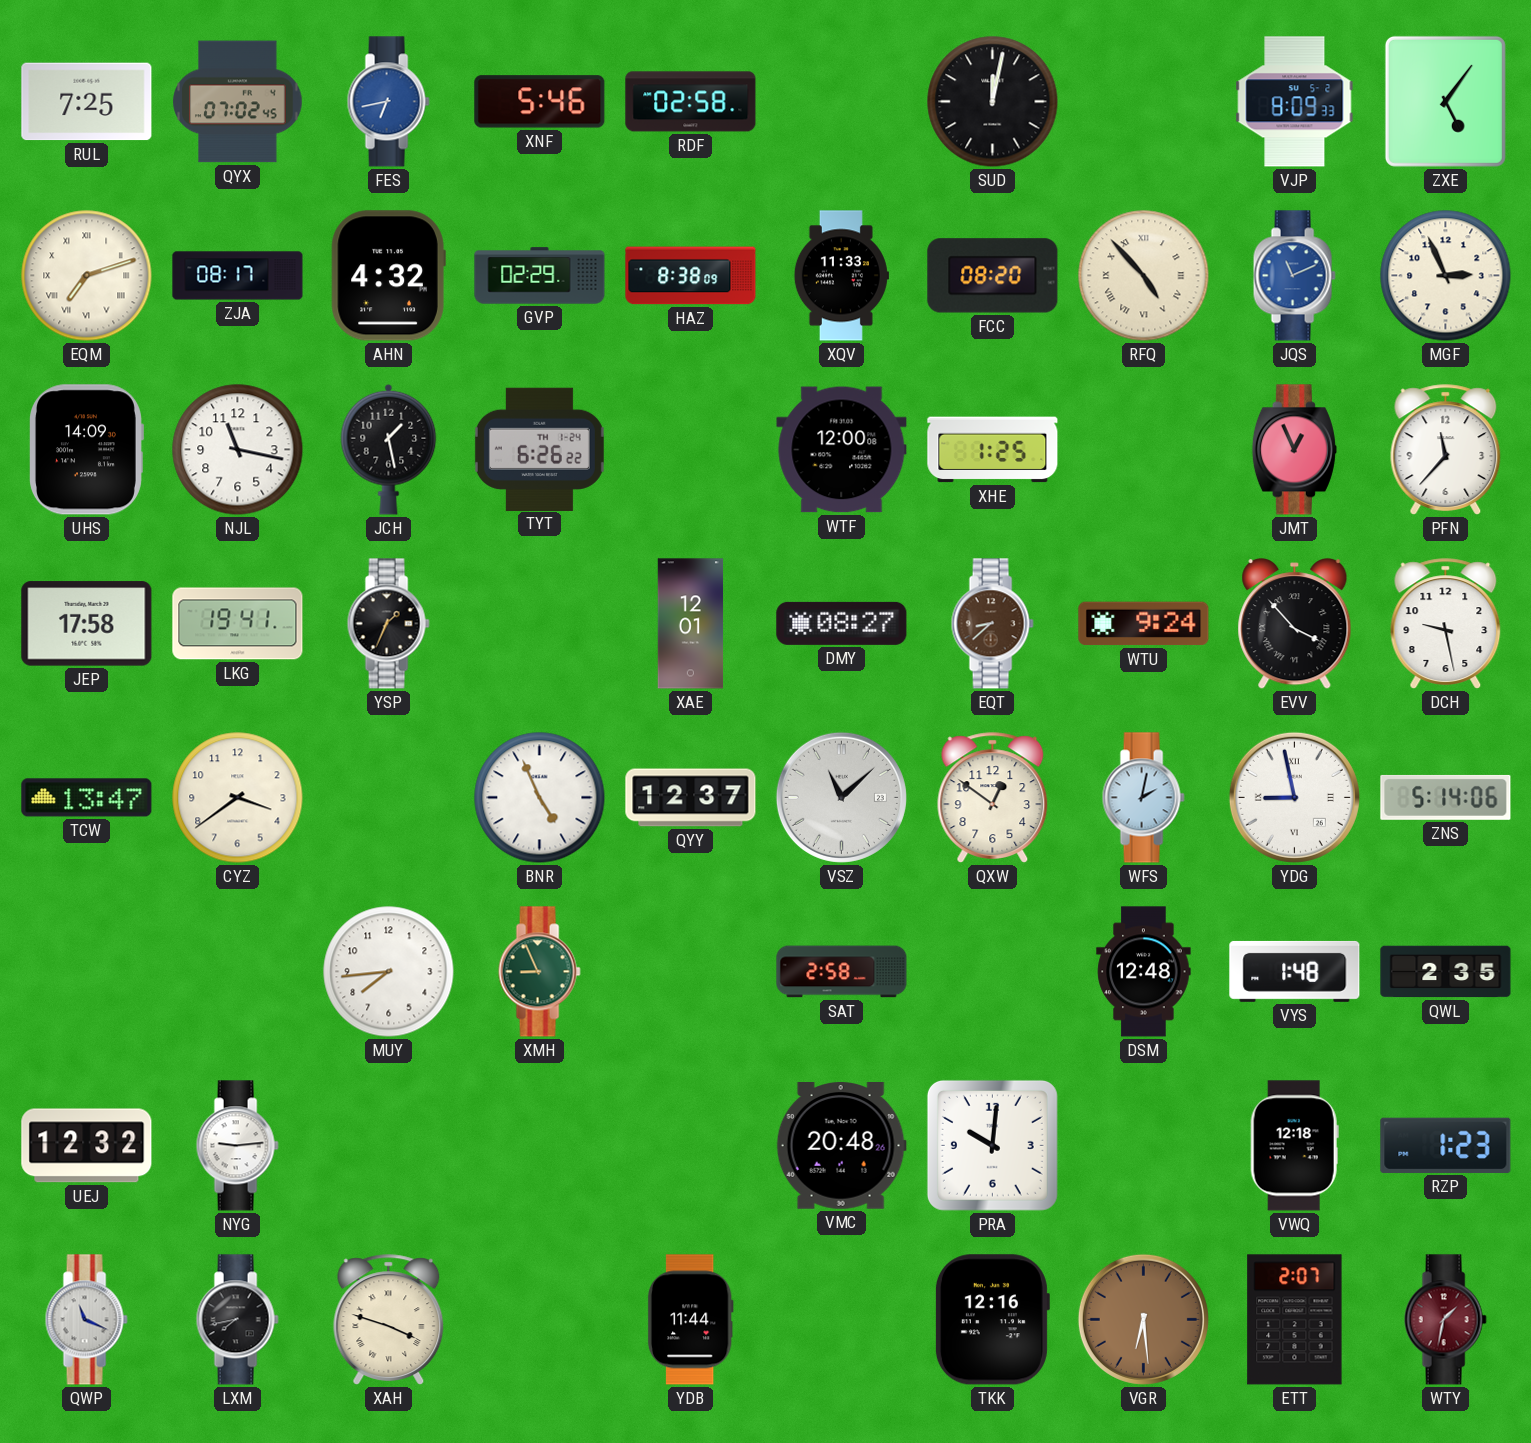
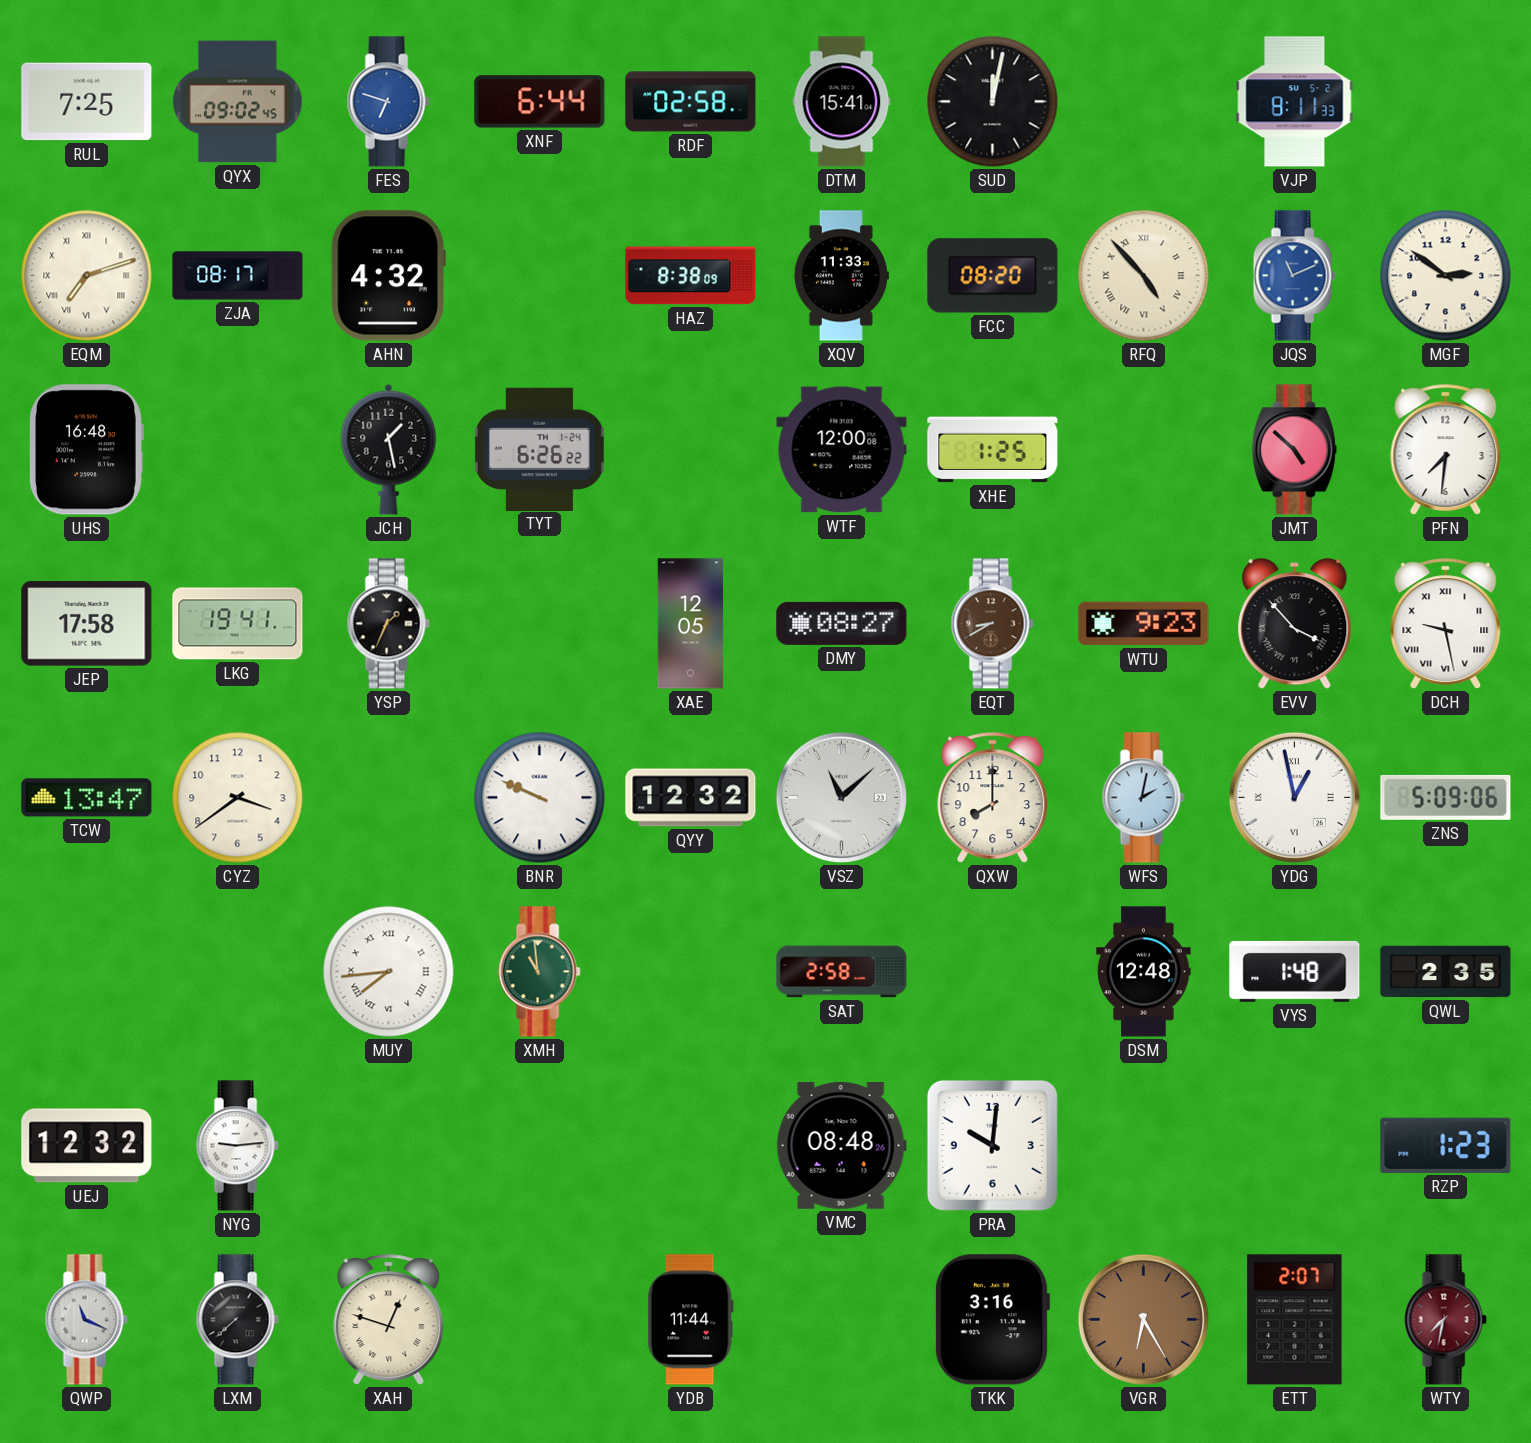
QYX: 07:02 -> 09:02 (238, 102)
FES: 6:43 -> 6:48 (388, 102)
XNF: 5:46 -> 6:44 (540, 102)
DTM: none -> 15:41 (842, 102)
VJP: 8:09 -> 8:11 (1295, 102)
ZXE: 5:06 -> none (1445, 101)
GVP: 02:29 -> none (540, 276)
MGF: 2:56 -> 2:51 (1446, 276)
UHS: 14:09 -> 16:48 (87, 450)
NJL: 11:17 -> none (238, 450)
JMT: 12:56 -> 4:52 (1294, 450)
PFN: 11:37 -> 7:31 (1446, 450)
XAE: 12:01 -> 12:05 (691, 624)
EQT: 8:38 -> 8:40 (992, 624)
WTU: 9:24 -> 9:23 (1144, 624)
DCH numerals: Arabic -> Roman (1446, 624)
BNR: 4:56 -> 9:49 (540, 798)
QYY: 12:37 -> 12:32 (691, 798)
QXW: 12:51 -> 8:00 (993, 798)
YDG: 8:58 -> 12:58 (1294, 797)
ZNS: 5:14 -> 5:09 (1446, 797)
MUY numerals: Arabic -> Roman (389, 972)
XMH: 8:56 -> 10:59 (539, 972)
VMC: 20:48 -> 08:48 (841, 1146)
VWQ: 12:18 -> none (1294, 1146)
LXM: 7:43 -> 7:38 (237, 1320)
XAH: 3:48 -> 12:48 (389, 1320)
TKK: 12:16 -> 3:16 (992, 1320)
VGR: 6:29 -> 6:25 (1143, 1319)
WTY: 1:32 -> 7:32 (1445, 1320)
